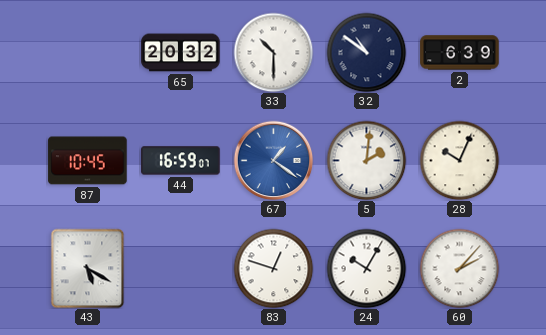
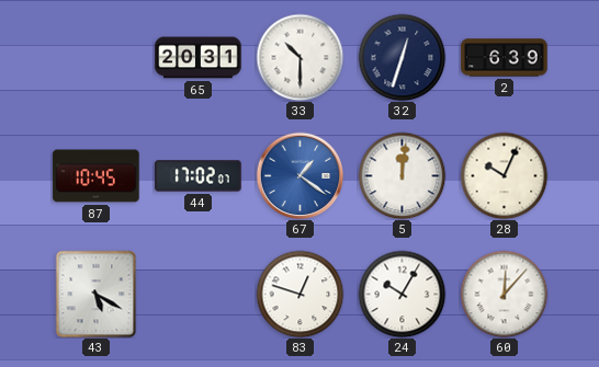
65: 20:32 -> 20:31 (199, 58)
32: 10:51 -> 12:33 (402, 57)
44: 16:59 -> 17:02 (199, 176)
5: 2:01 -> 12:01 (402, 175)
60: 2:07 -> 12:07 (504, 294)
